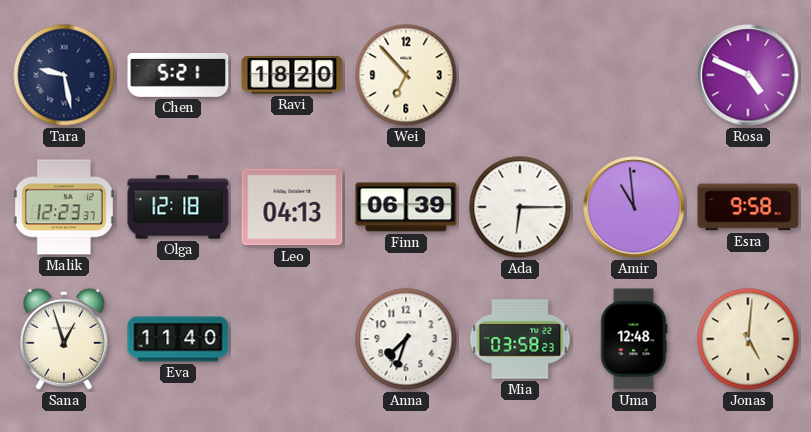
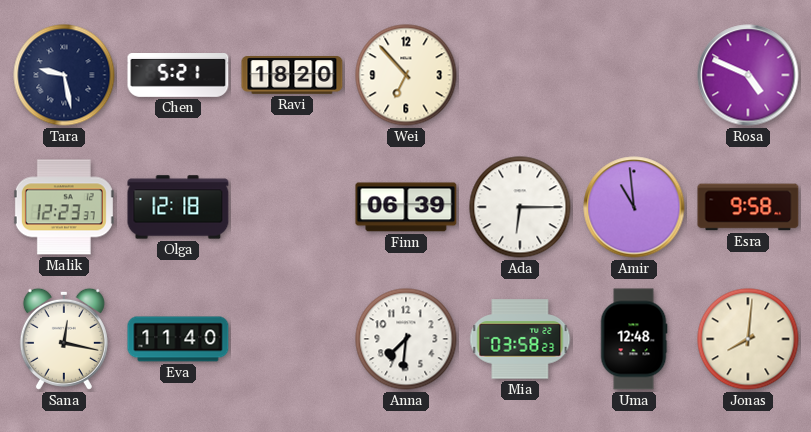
Leo: 04:13 -> none (292, 207)
Sana: 12:57 -> 12:17 (64, 339)
Anna: 7:33 -> 7:31 (406, 339)
Jonas: 5:01 -> 8:01 (748, 339)
